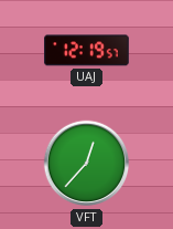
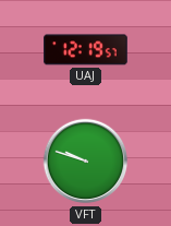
VFT: 12:37 -> 9:48 (86, 162)
